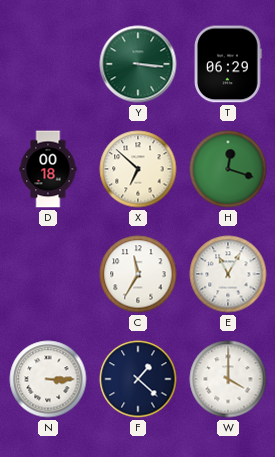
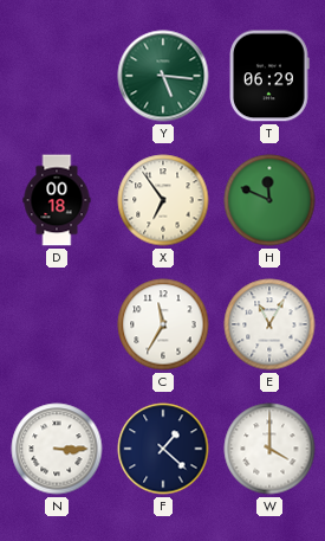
Y: 3:16 -> 5:16 (163, 76)
X: 6:52 -> 6:54 (163, 200)
H: 12:18 -> 11:49 (269, 200)
